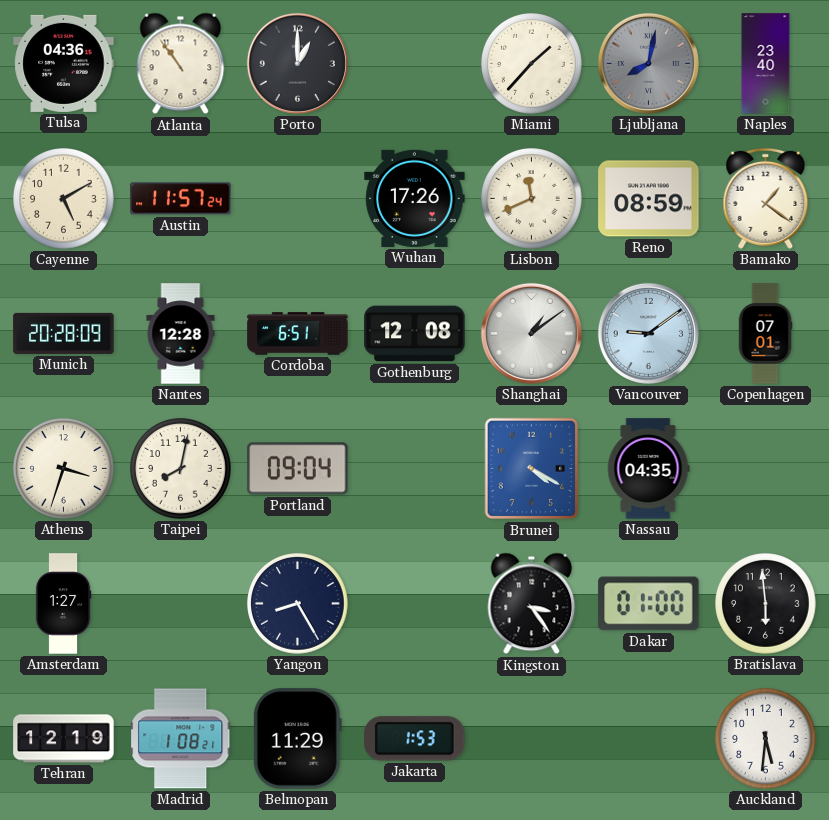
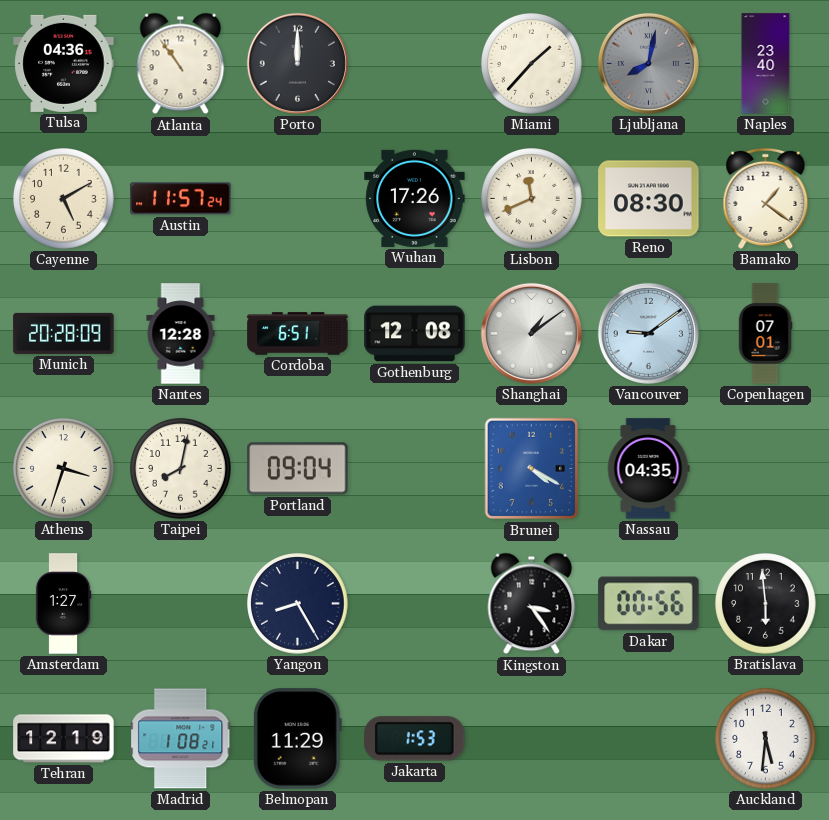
Porto: 1:00 -> 12:00 (297, 63)
Reno: 08:59 -> 08:30 (649, 199)
Dakar: 01:00 -> 00:56 (649, 604)
